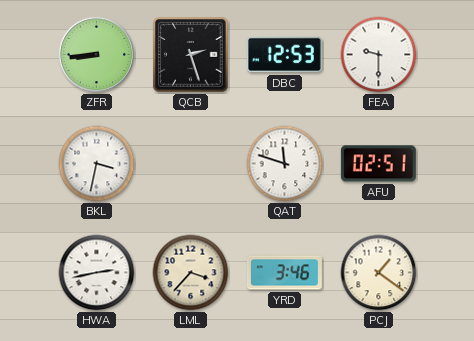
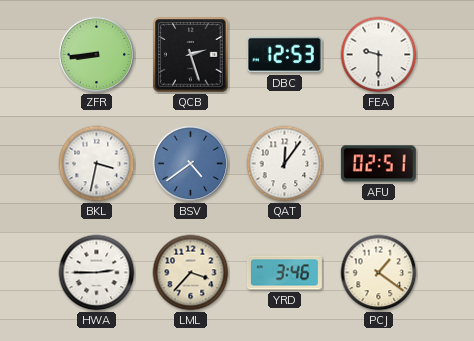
BSV: none -> 4:39 (191, 164)
QAT: 11:48 -> 12:06 (285, 164)
HWA: 2:43 -> 2:45 (97, 273)
